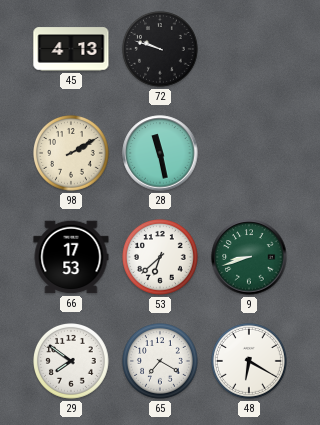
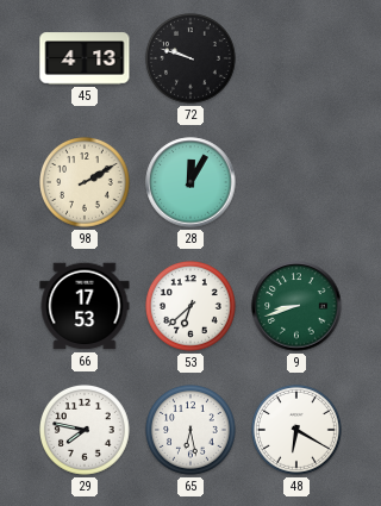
28: 11:28 -> 12:05 (190, 182)
29: 7:51 -> 7:47 (86, 431)
65: 7:20 -> 6:28 (192, 431)
